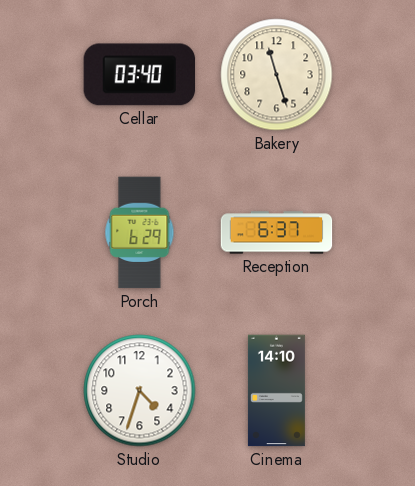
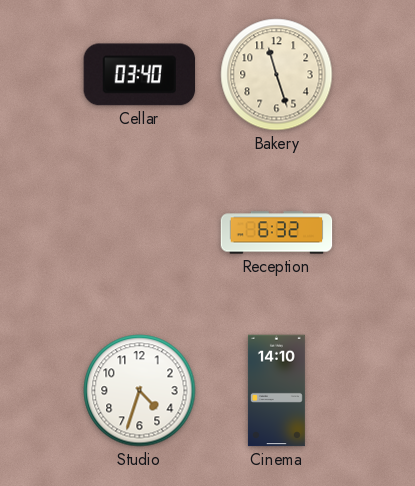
Porch: 6:29 -> none (140, 233)
Reception: 6:37 -> 6:32 (277, 233)
